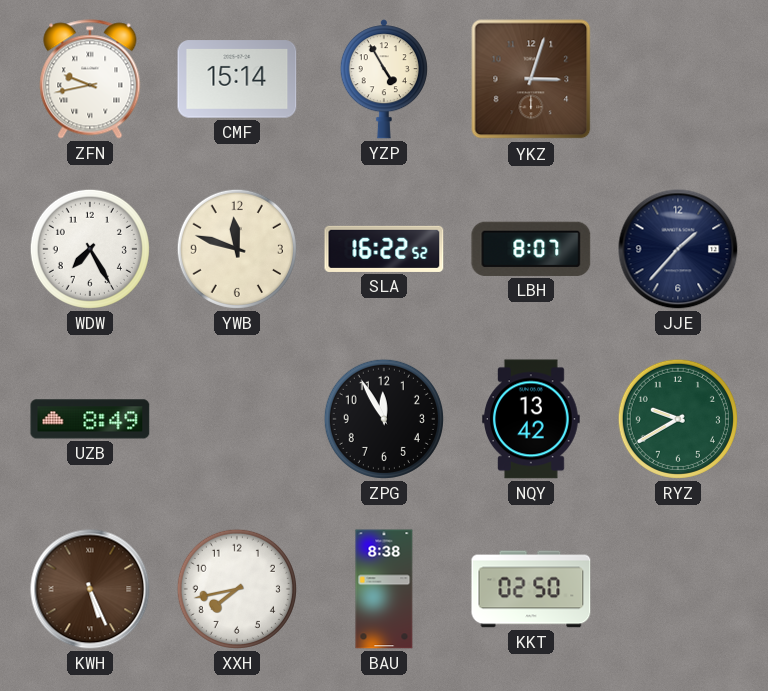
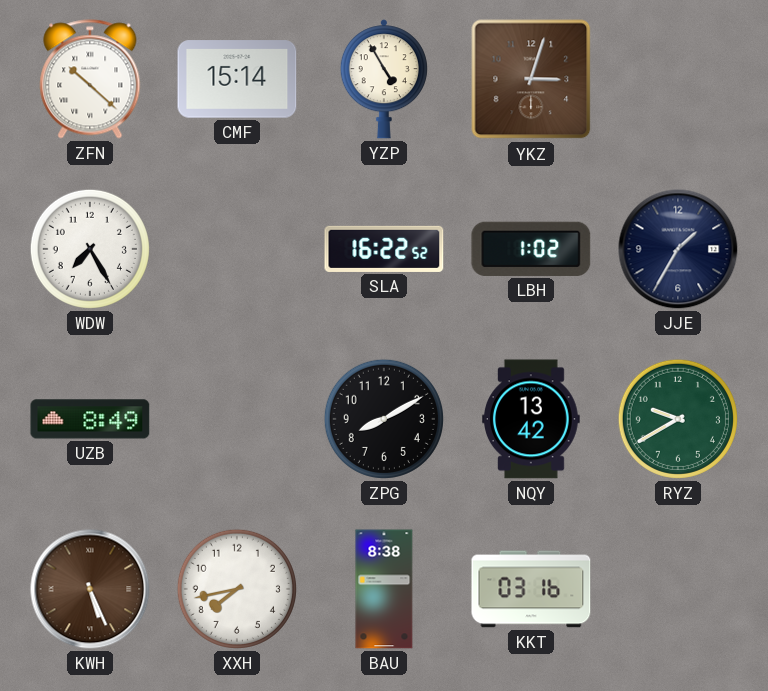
ZFN: 9:43 -> 10:22 (90, 79)
YWB: 11:48 -> none (237, 249)
LBH: 8:07 -> 1:02 (531, 249)
JJE: 1:37 -> 1:35 (678, 249)
ZPG: 11:55 -> 8:10 (384, 419)
KKT: 02:50 -> 03:16 (531, 589)
